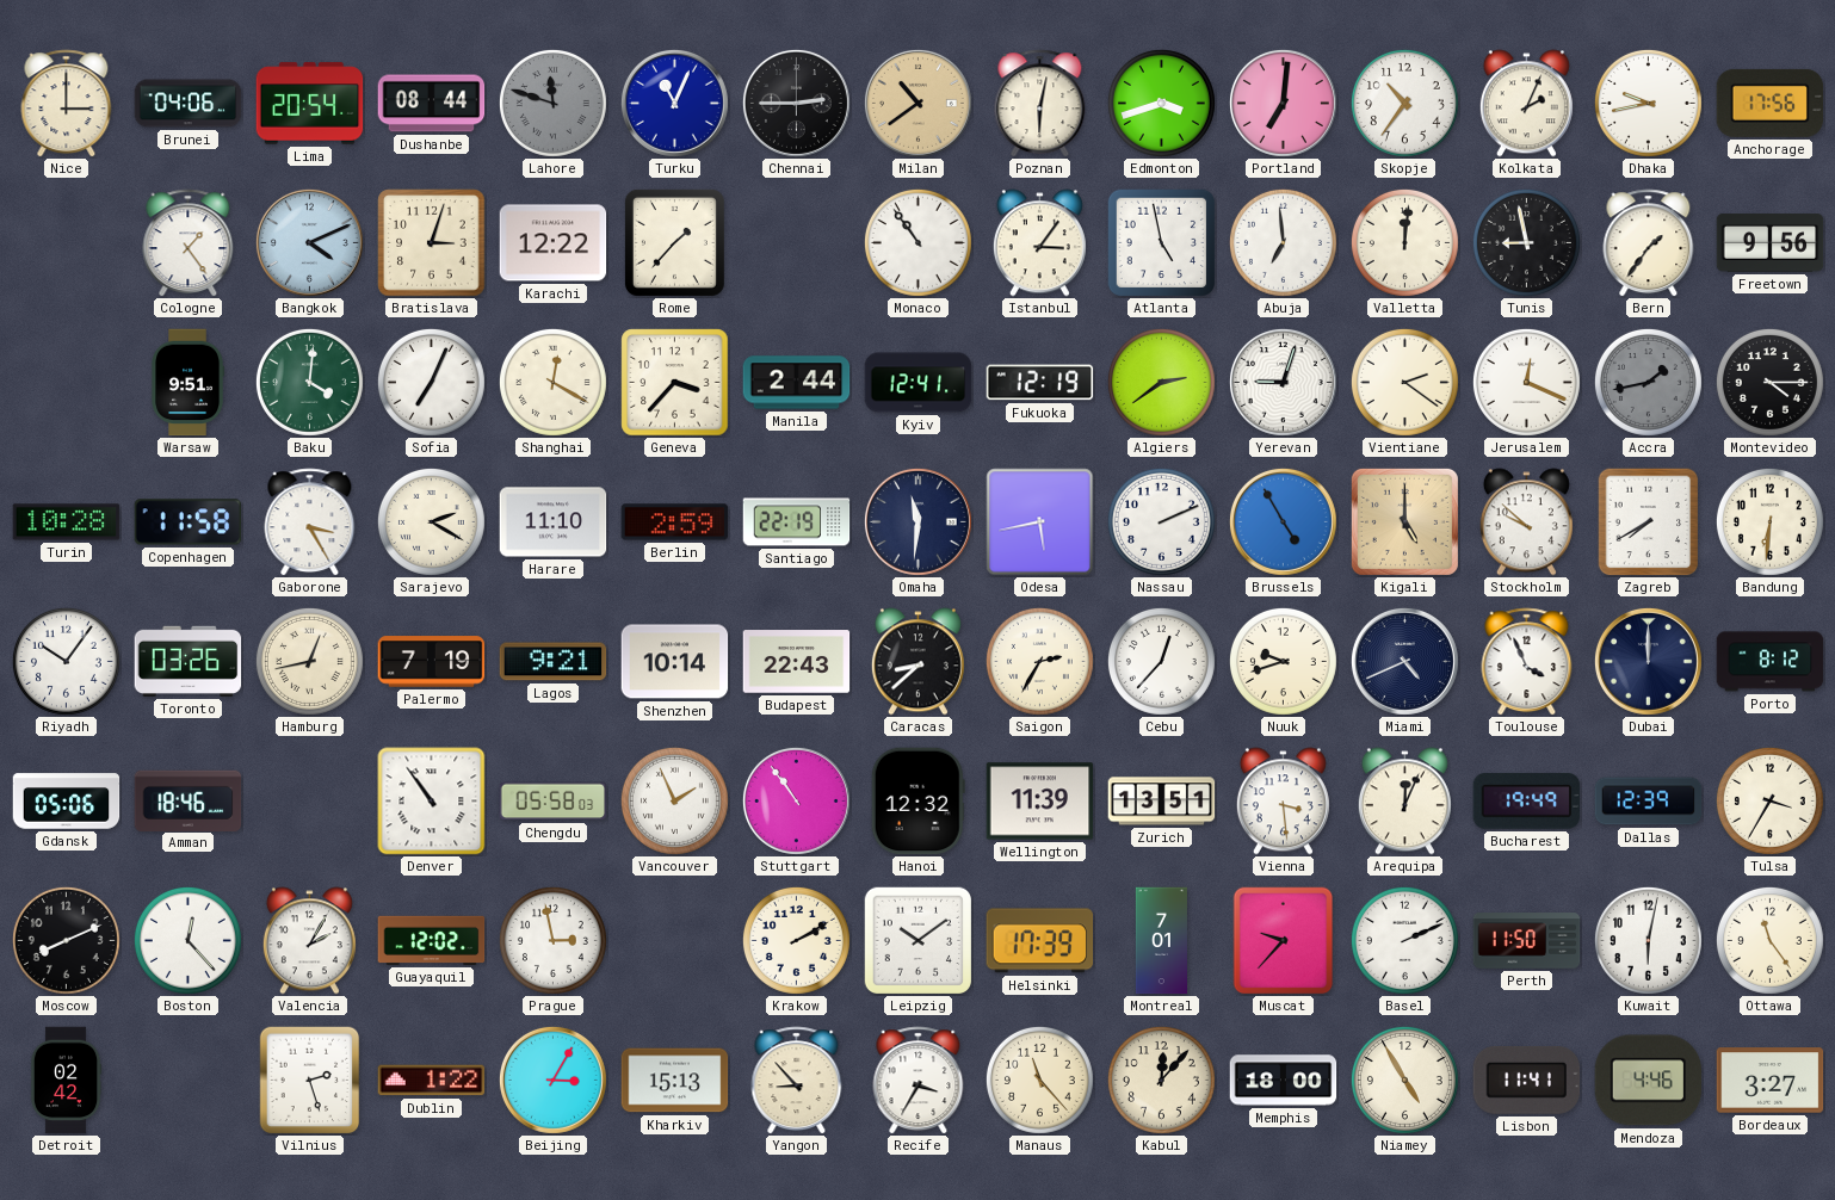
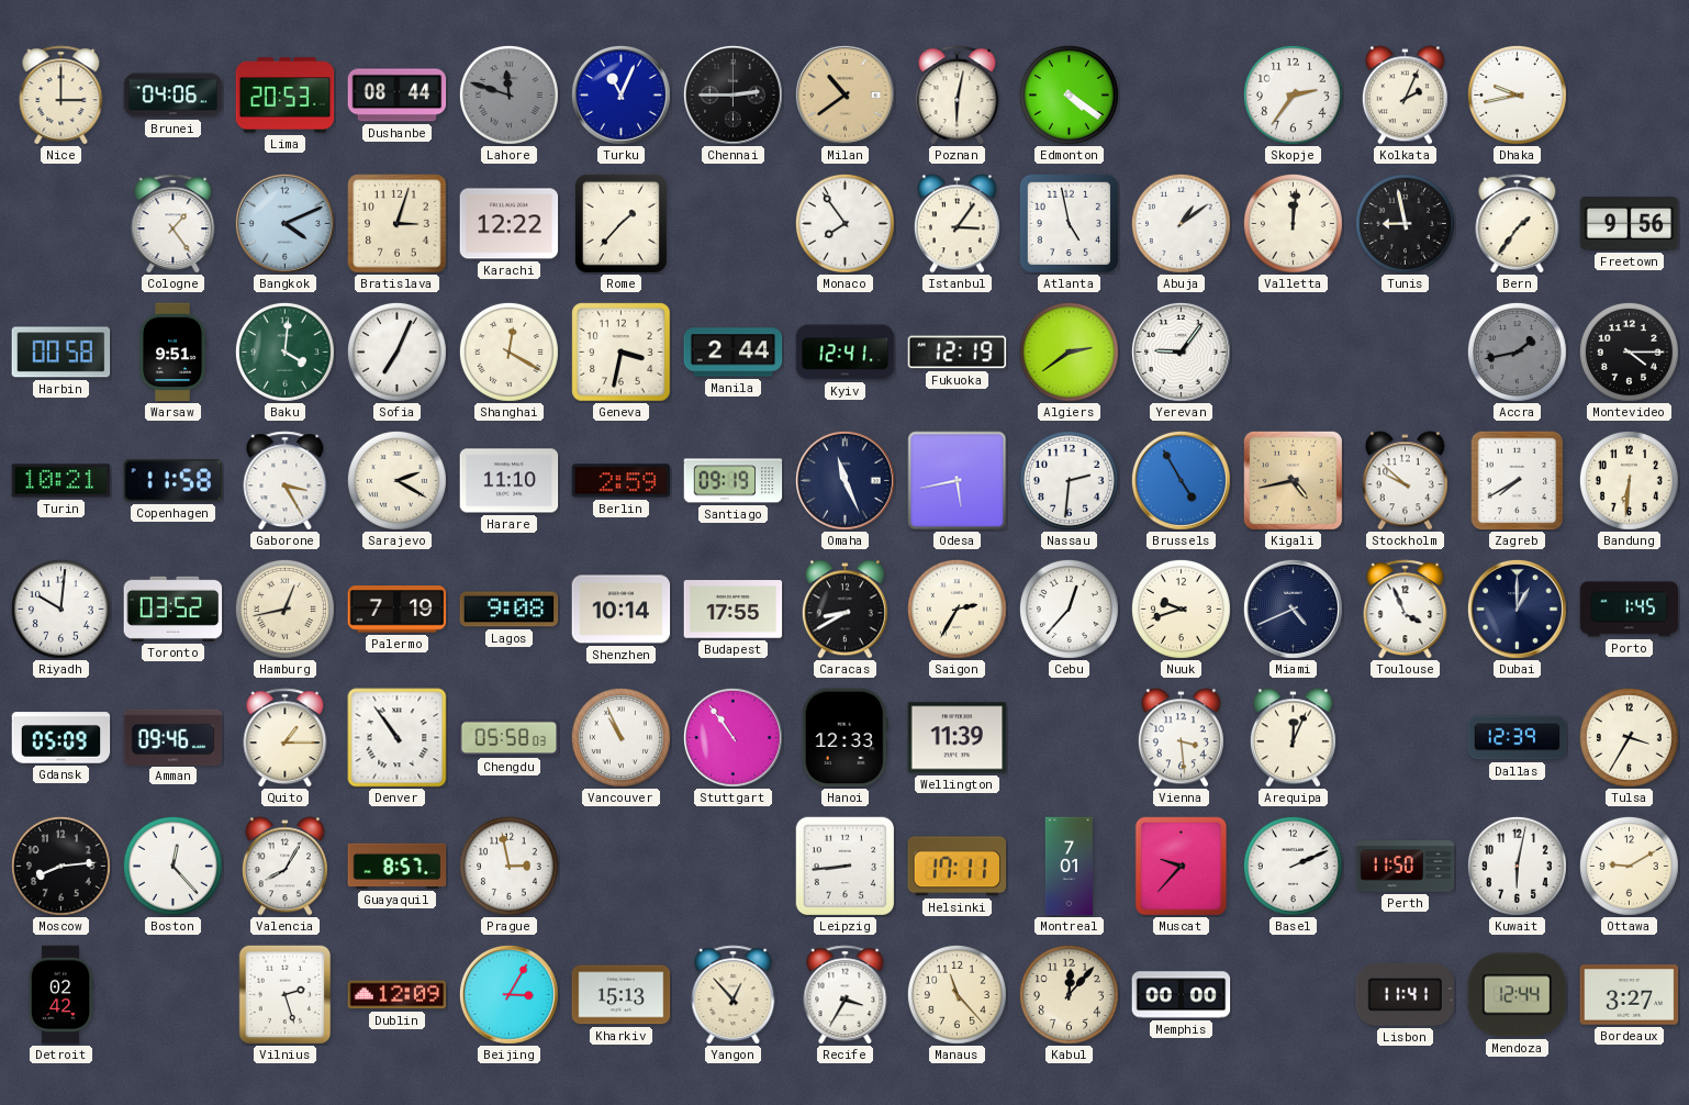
Lima: 20:54 -> 20:53 (286, 96)
Edmonton: 3:42 -> 4:21 (1069, 94)
Portland: 7:01 -> none (1283, 103)
Skopje: 10:36 -> 2:36 (1293, 94)
Anchorage: 17:56 -> none (1771, 103)
Monaco: 10:54 -> 7:54 (844, 223)
Abuja: 6:59 -> 1:09 (1181, 223)
Harbin: none -> 00:58 (61, 353)
Geneva: 3:37 -> 3:32 (622, 353)
Yerevan: 9:03 -> 9:06 (1181, 351)
Vientiane: 2:21 -> none (1404, 382)
Jerusalem: 12:19 -> none (1526, 382)
Turin: 10:28 -> 10:21 (61, 481)
Santiago: 22:19 -> 09:19 (734, 481)
Omaha: 11:31 -> 11:26 (844, 480)
Nassau: 2:11 -> 2:31 (1069, 480)
Kigali: 5:00 -> 4:43 (1293, 480)
Riyadh: 10:06 -> 10:01 (60, 609)
Toronto: 03:26 -> 03:52 (174, 609)
Lagos: 9:21 -> 9:08 (510, 610)
Budapest: 22:43 -> 17:55 (734, 610)
Caracas: 8:38 -> 8:40 (844, 610)
Dubai: 12:00 -> 1:00 (1517, 609)
Porto: 8:12 -> 1:45 (1630, 610)
Gdansk: 05:06 -> 05:09 (61, 738)
Amman: 18:46 -> 09:46 (174, 737)
Quito: none -> 1:15 (286, 738)
Vancouver: 1:56 -> 10:56 (620, 737)
Hanoi: 12:32 -> 12:33 (844, 738)
Zurich: 13:51 -> none (1162, 802)
Bucharest: 19:49 -> none (1527, 802)
Moscow: 8:11 -> 8:14 (60, 866)
Valencia: 2:05 -> 8:05 (284, 867)
Guayaquil: 12:02 -> 8:57 (398, 866)
Krakow: 2:10 -> none (796, 940)
Leipzig: 10:09 -> 8:44 (844, 866)
Helsinki: 17:39 -> 17:11 (958, 867)
Ottawa: 11:24 -> 9:10 (1629, 866)
Dublin: 1:22 -> 12:09 (398, 995)
Yangon: 8:53 -> 12:53 (734, 995)
Memphis: 18:00 -> 00:00 (1182, 995)
Niamey: 4:55 -> none (1404, 1080)
Mendoza: 4:46 -> 12:44 (1518, 995)
